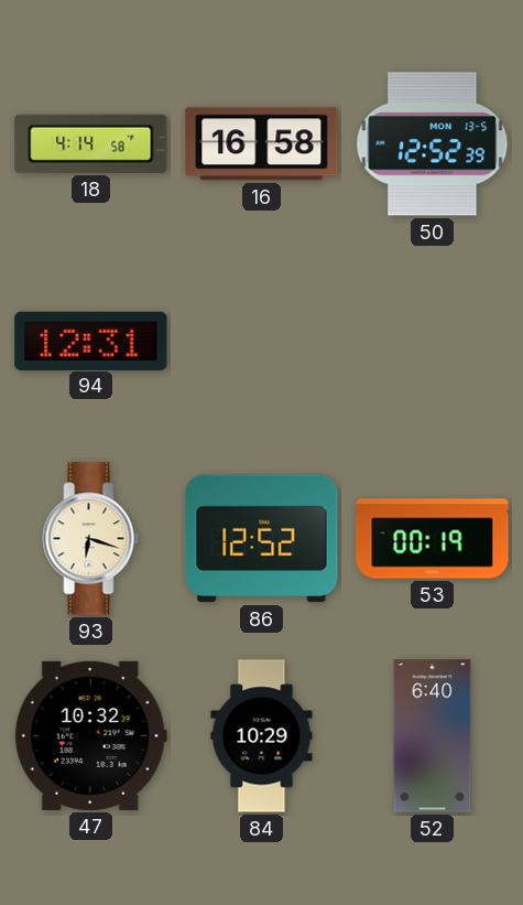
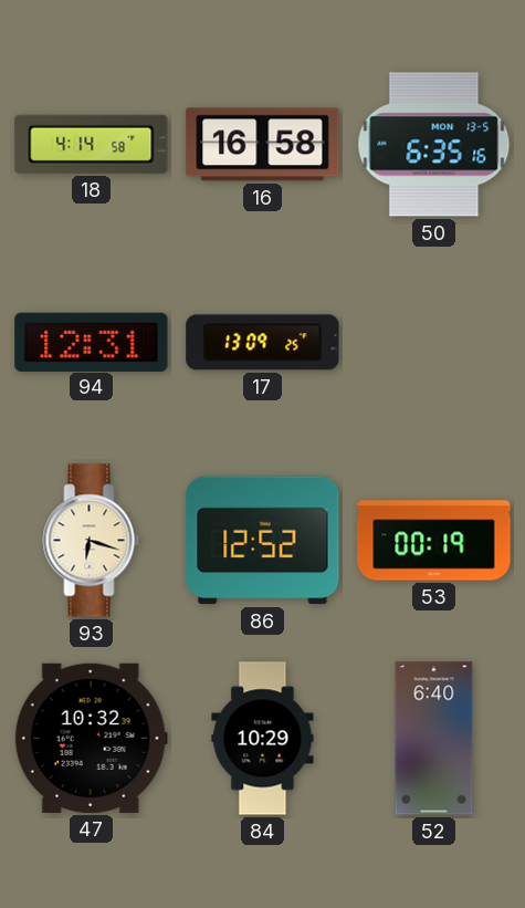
50: 12:52 -> 6:35 (434, 145)
17: none -> 13:09 (263, 343)
